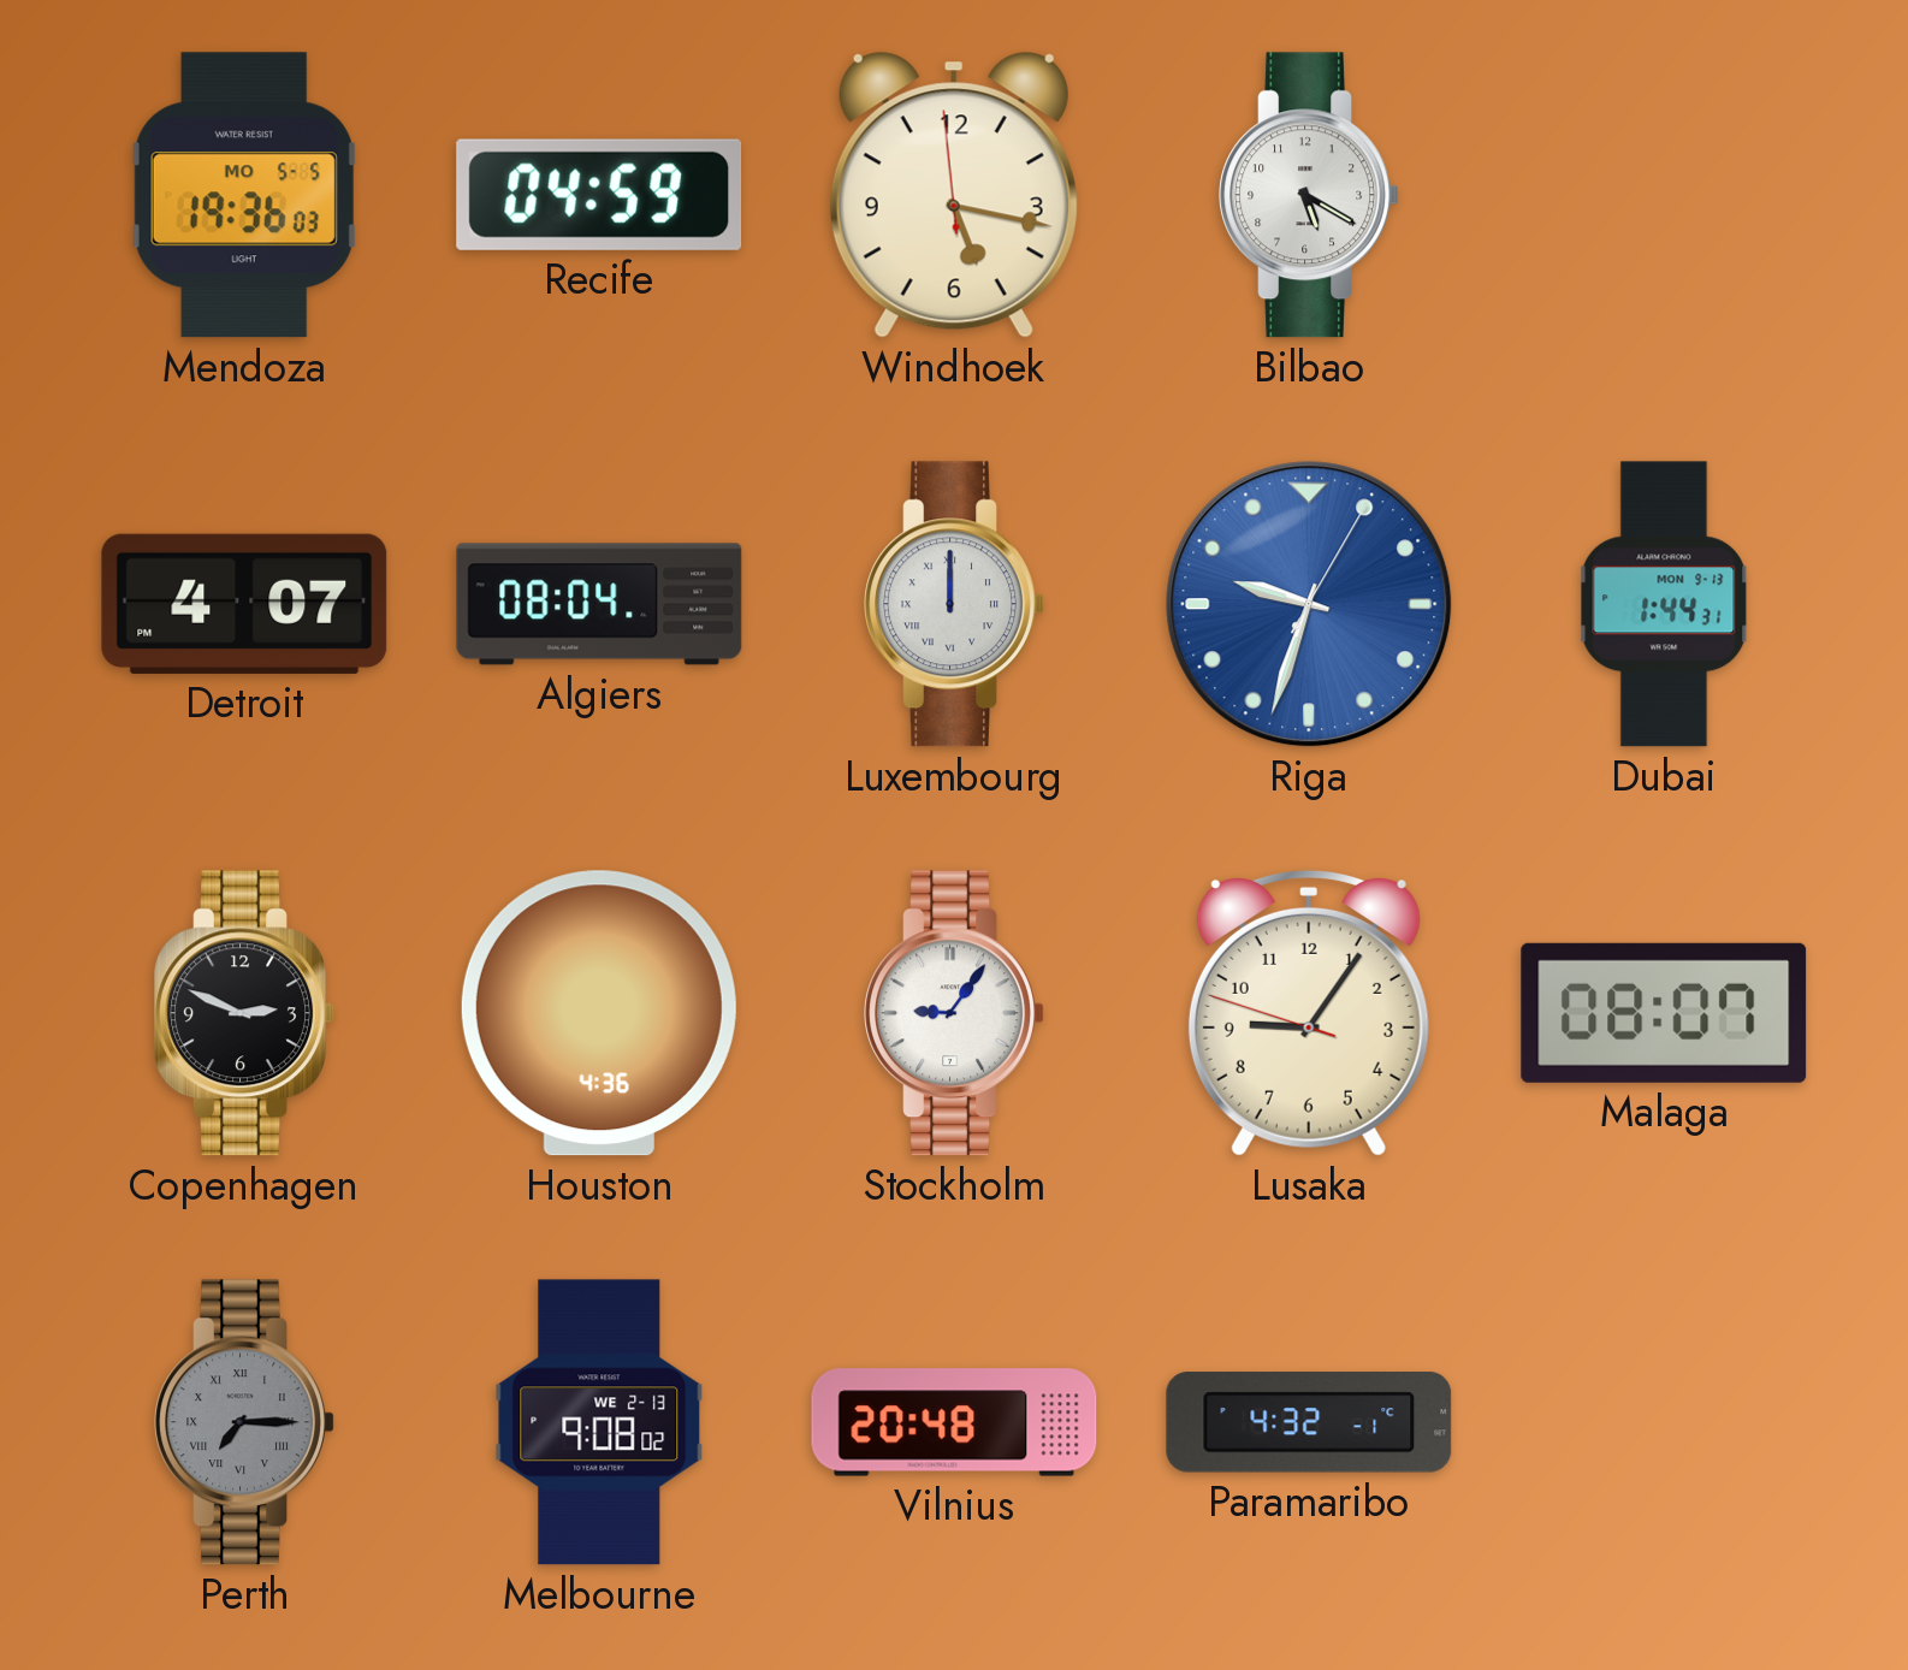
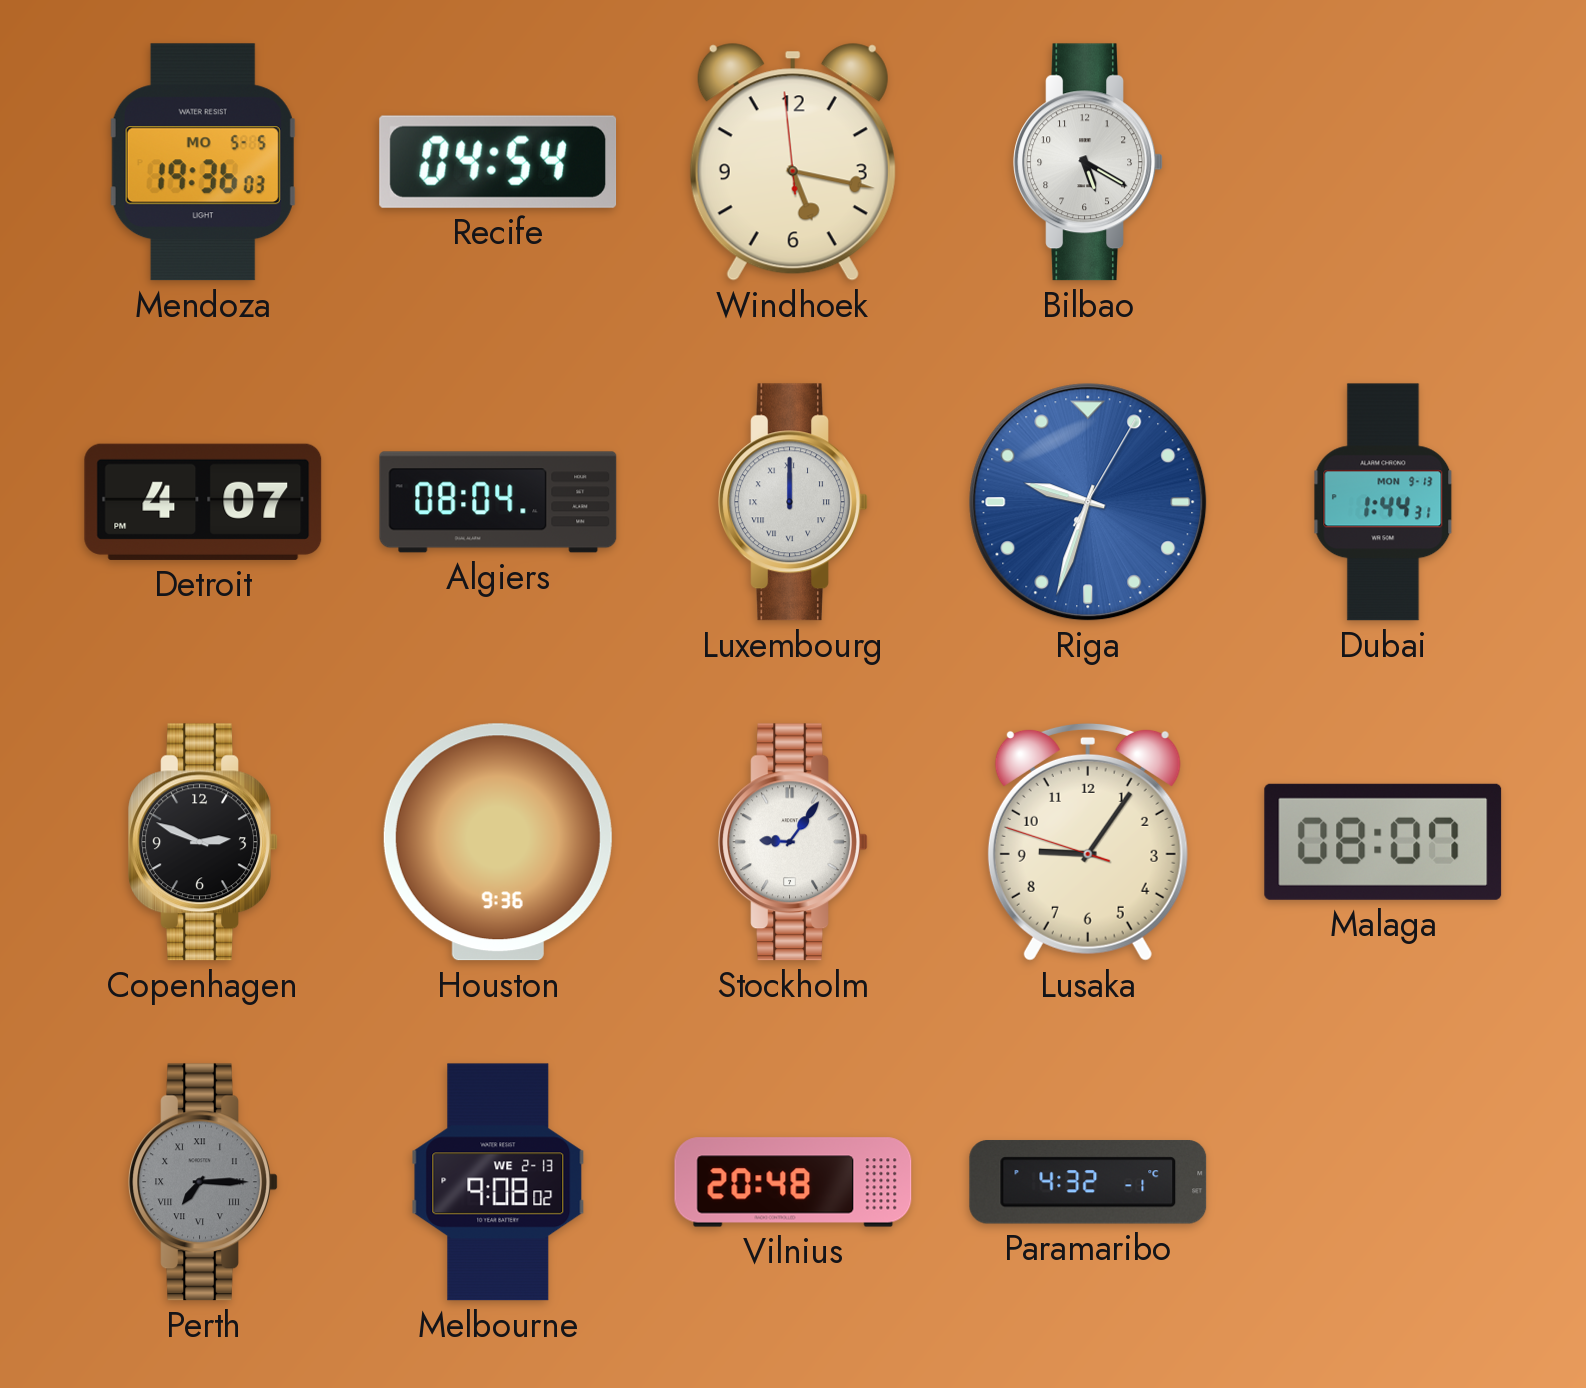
Recife: 04:59 -> 04:54 (498, 162)
Houston: 4:36 -> 9:36 (498, 842)
